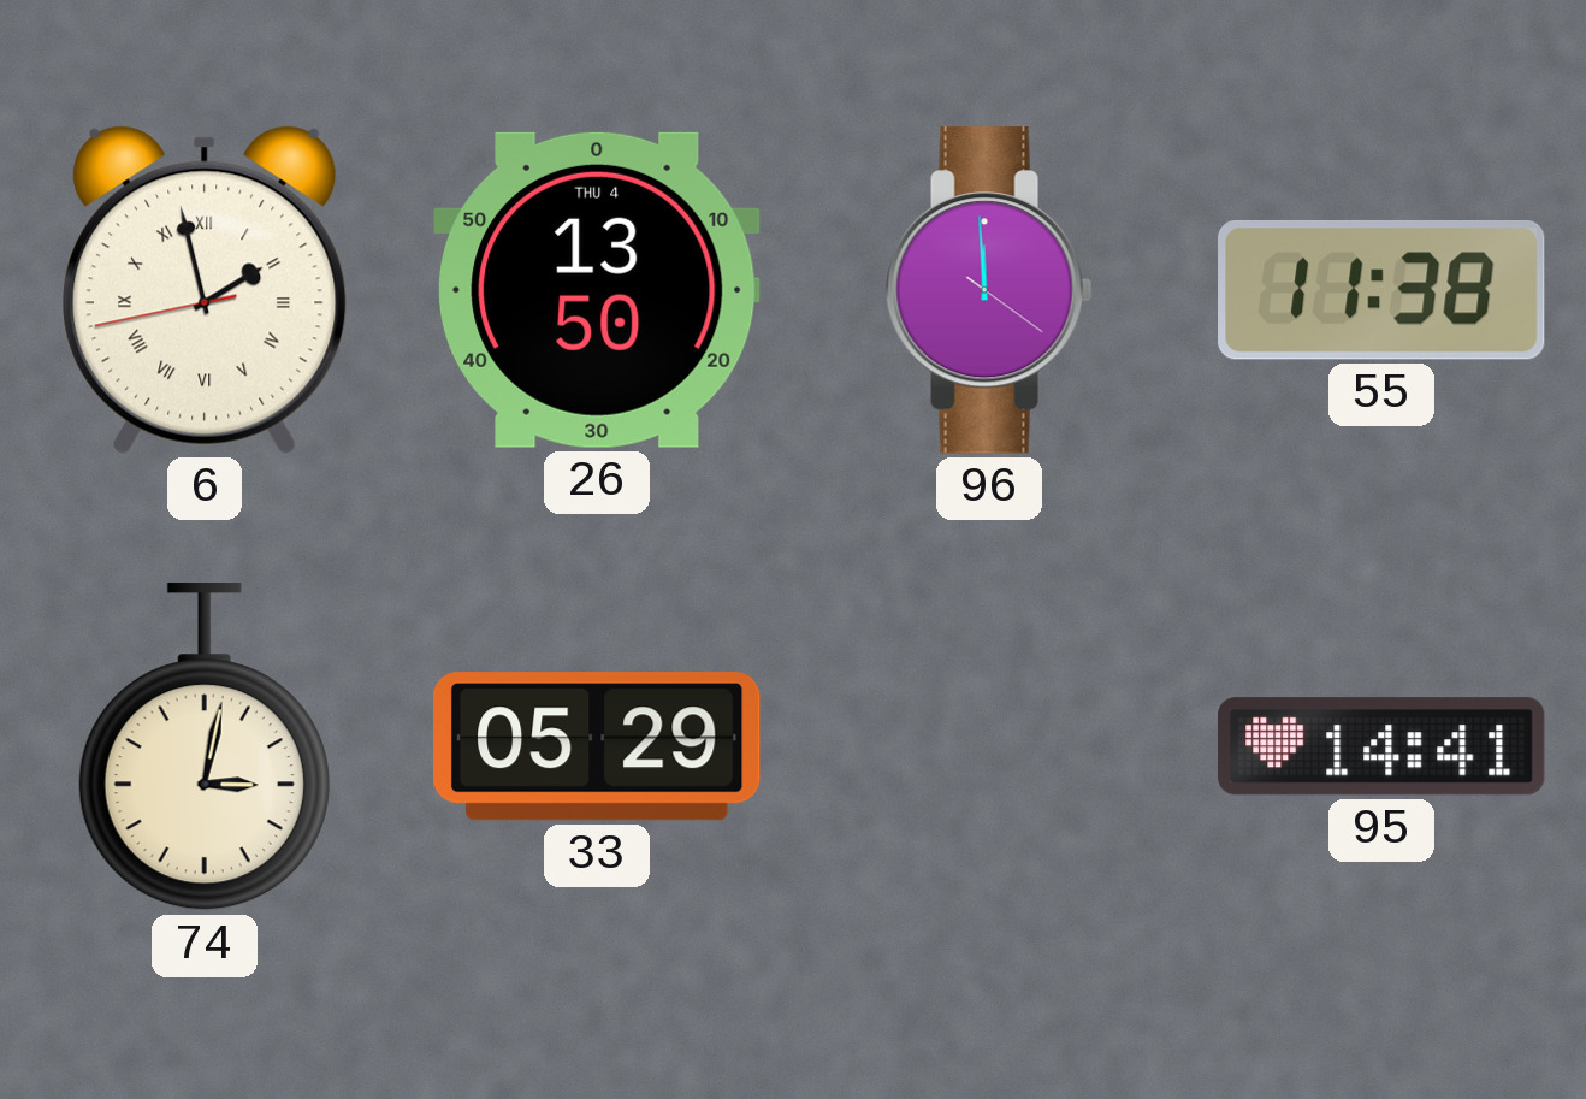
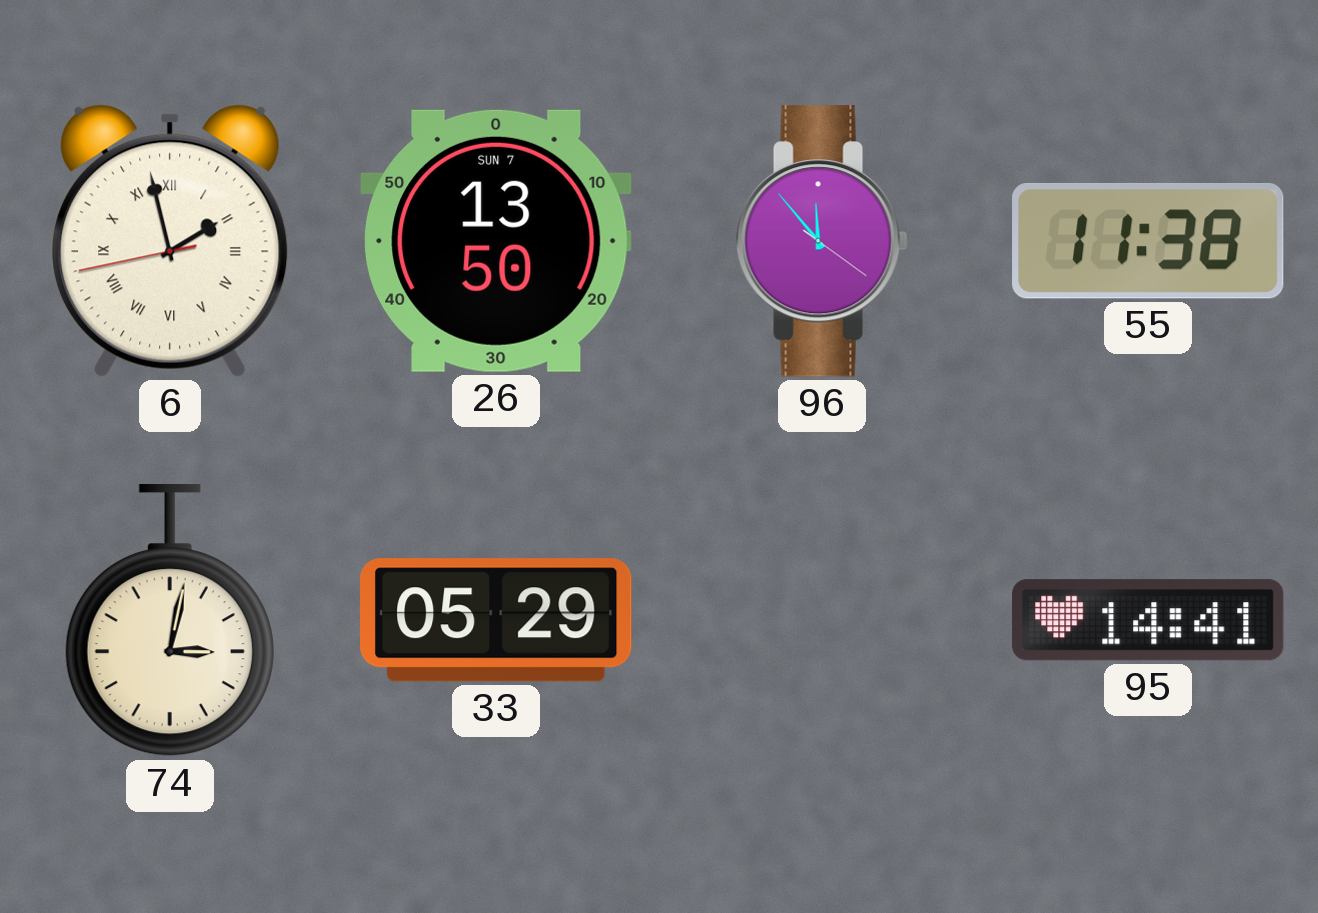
26 date: THU 4 -> SUN 7 (496, 241)
96: 11:59 -> 11:53 (822, 241)
